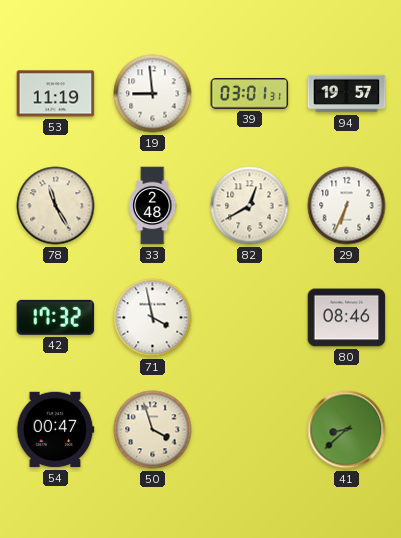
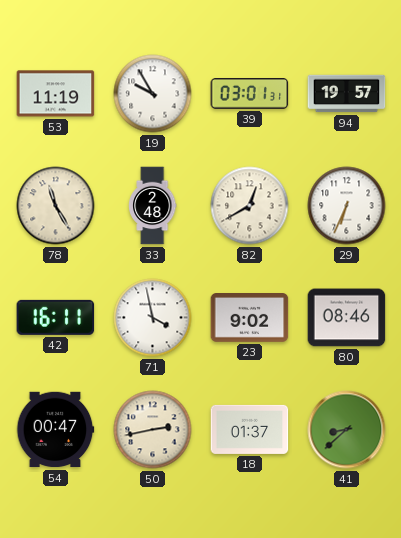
19: 8:59 -> 9:55 (153, 94)
42: 17:32 -> 16:11 (56, 317)
23: none -> 9:02 (250, 318)
50: 3:57 -> 2:43 (153, 430)
18: none -> 01:37 (250, 429)
